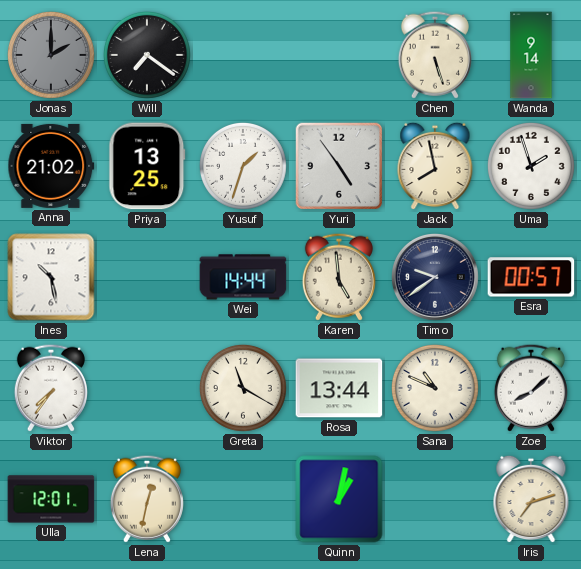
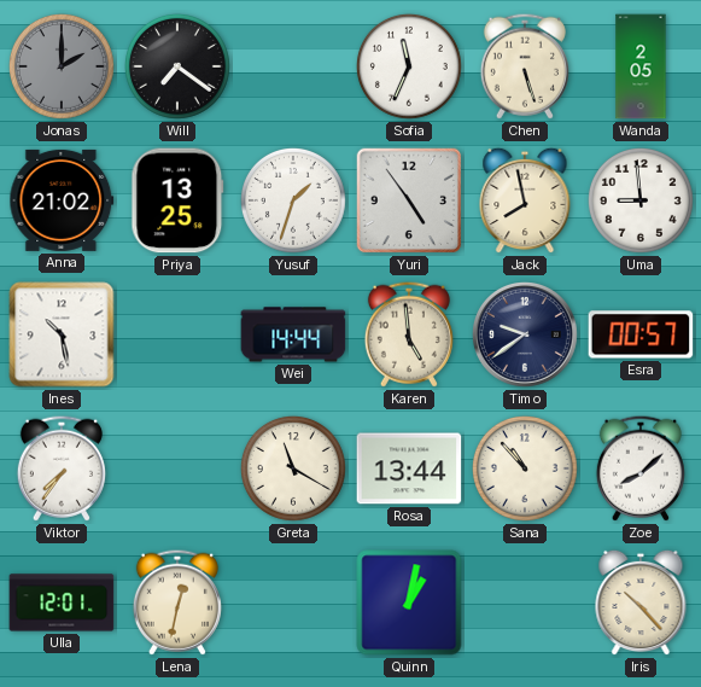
Sofia: none -> 11:34 (409, 66)
Wanda: 9:14 -> 2:05 (641, 66)
Uma: 1:57 -> 8:59 (641, 200)
Sana: 10:49 -> 10:53 (525, 468)
Iris: 7:12 -> 10:23 (641, 602)
